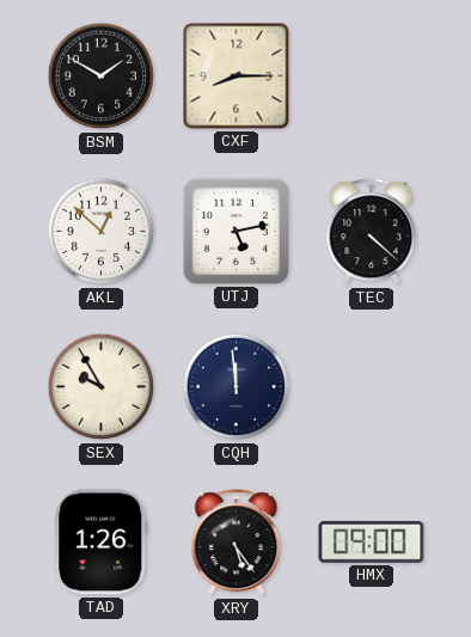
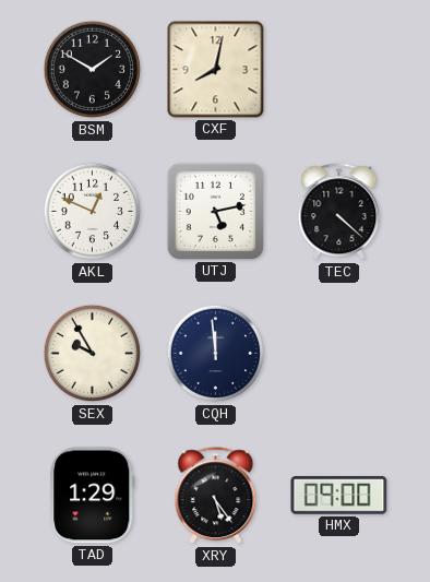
CXF: 8:15 -> 8:02 (216, 70)
AKL: 12:52 -> 12:49 (93, 212)
TAD: 1:26 -> 1:29 (93, 496)
